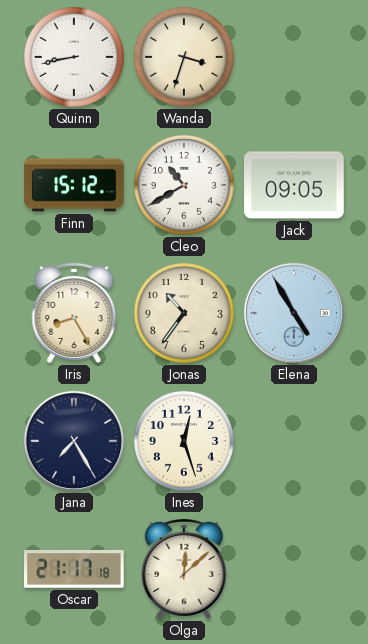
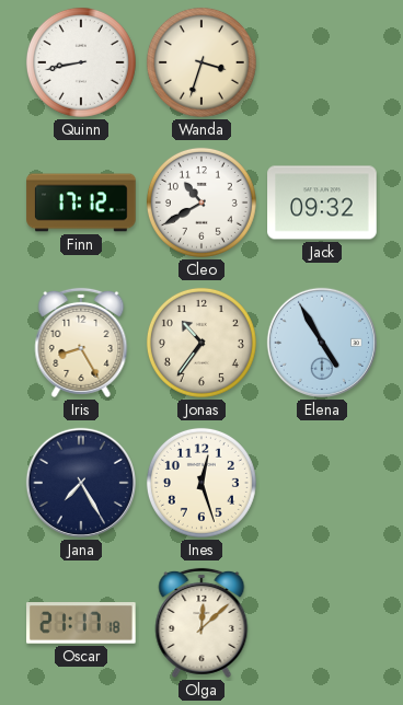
Finn: 15:12 -> 17:12 (81, 203)
Jack: 09:05 -> 09:32 (322, 203)
